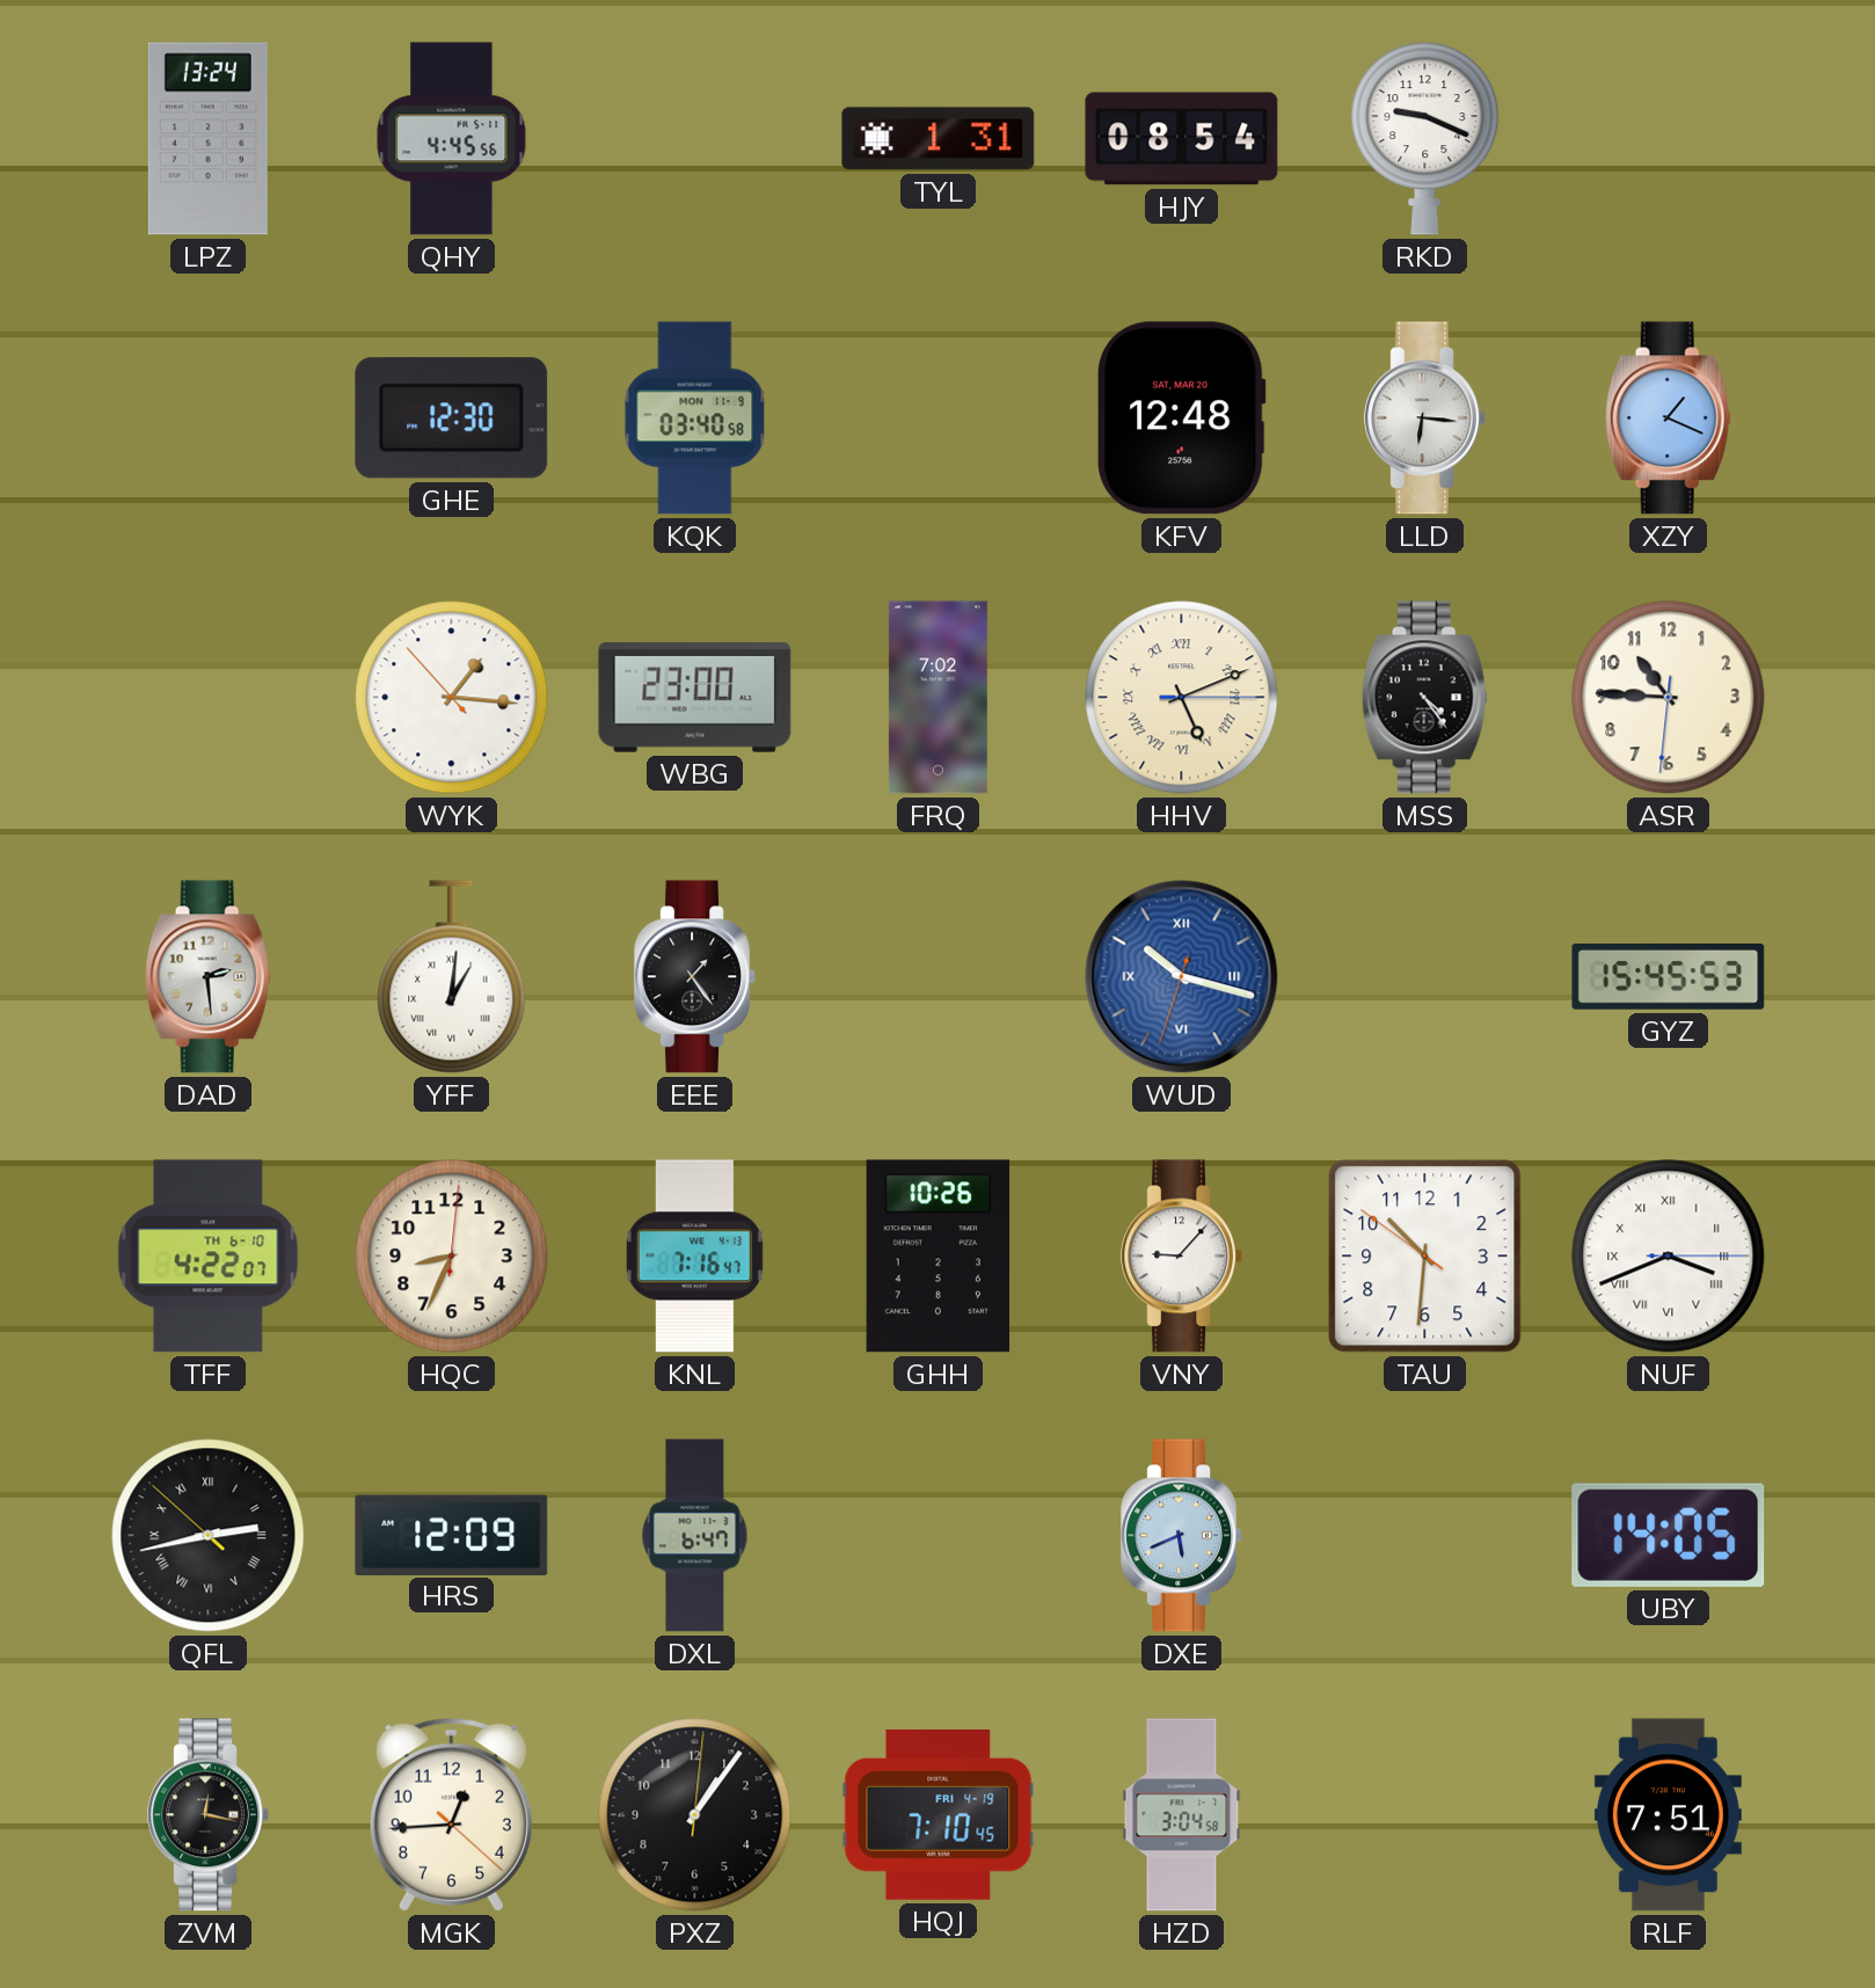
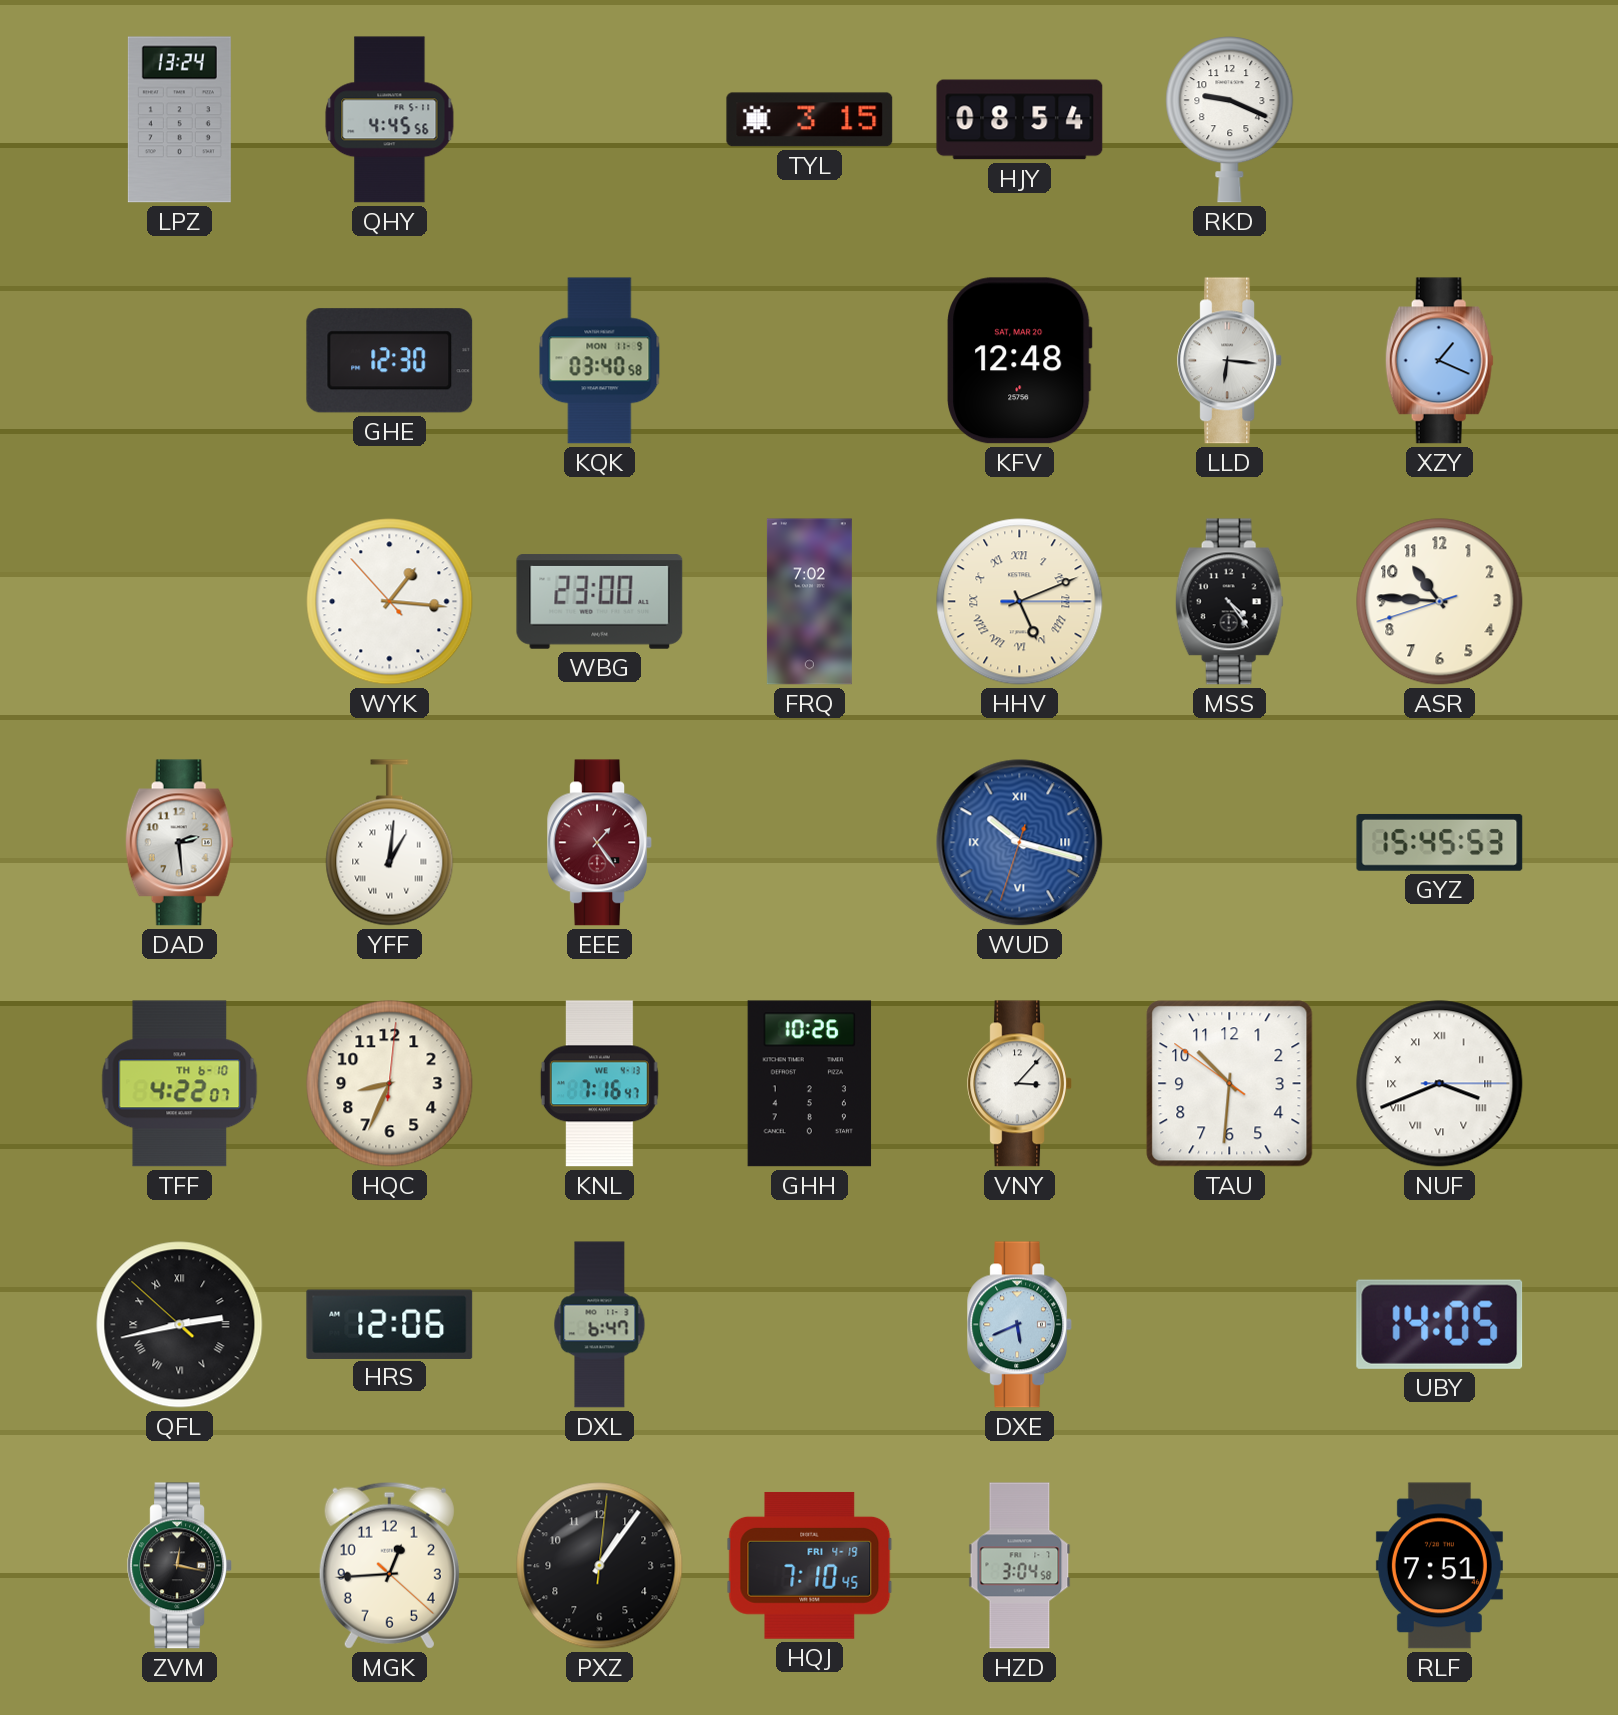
TYL: 1:31 -> 3:15 (810, 120)
ASR: 10:45:31 -> 10:45:42 (1440, 602)
EEE dial: black -> burgundy (599, 843)
VNY: 9:07 -> 3:07 (1019, 1084)
HRS: 12:09 -> 12:06 (390, 1324)
